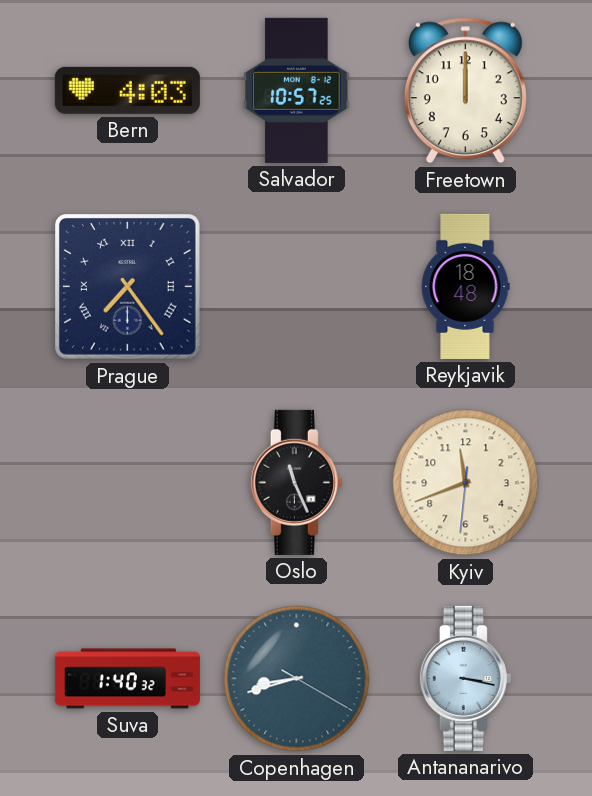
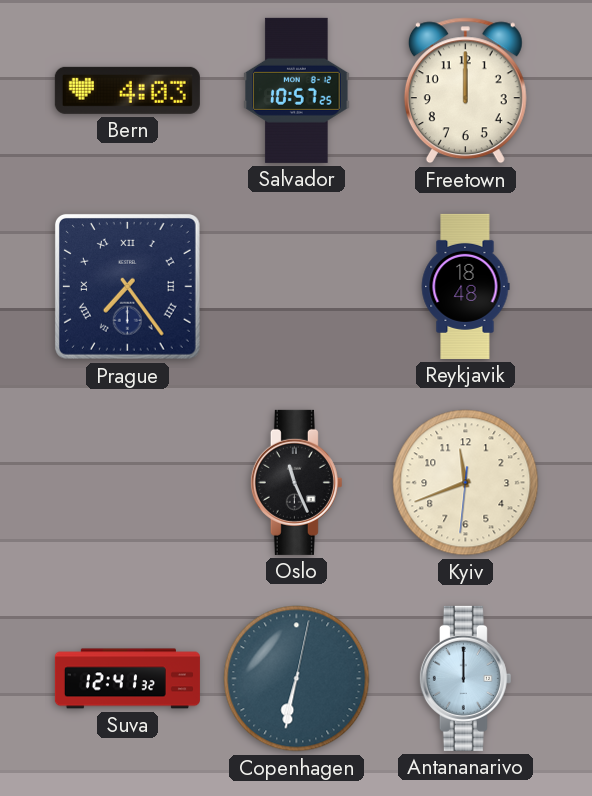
Suva: 1:40 -> 12:41 (127, 679)
Copenhagen: 8:42 -> 6:32 (297, 679)
Antananarivo: 3:17 -> 12:00 (465, 678)
